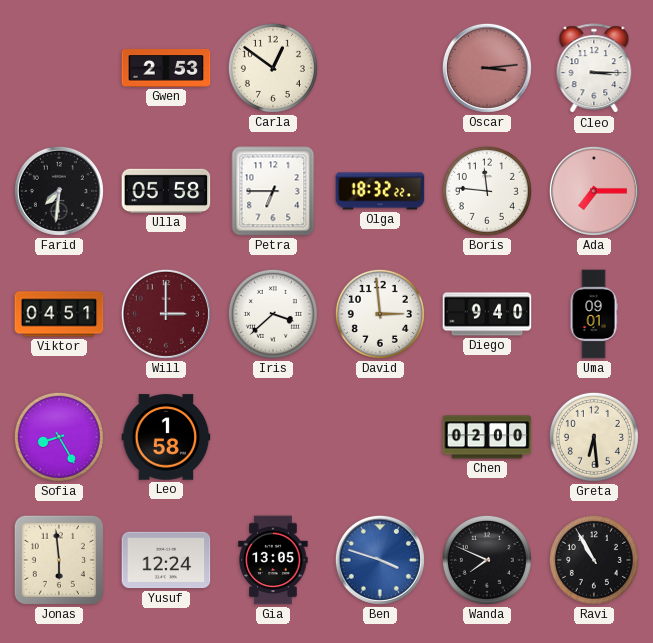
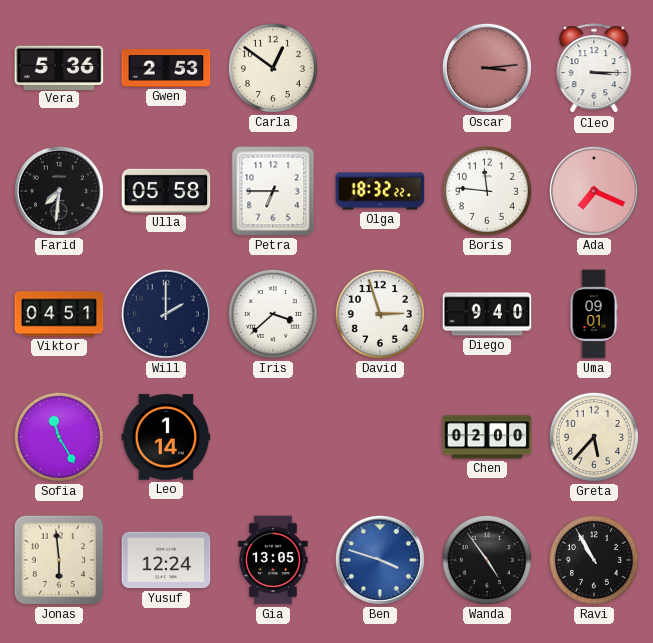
Vera: none -> 5:36 (59, 67)
Ada: 7:15 -> 7:19 (594, 191)
Will: 3:00 -> 2:00 (166, 314)
Will dial: burgundy -> navy (166, 314)
David: 2:59 -> 2:57 (380, 314)
Sofia: 8:25 -> 11:25 (59, 437)
Leo: 1:58 -> 1:14 (166, 437)
Greta: 6:29 -> 5:37 (594, 437)
Wanda: 7:49 -> 4:54 (487, 560)
